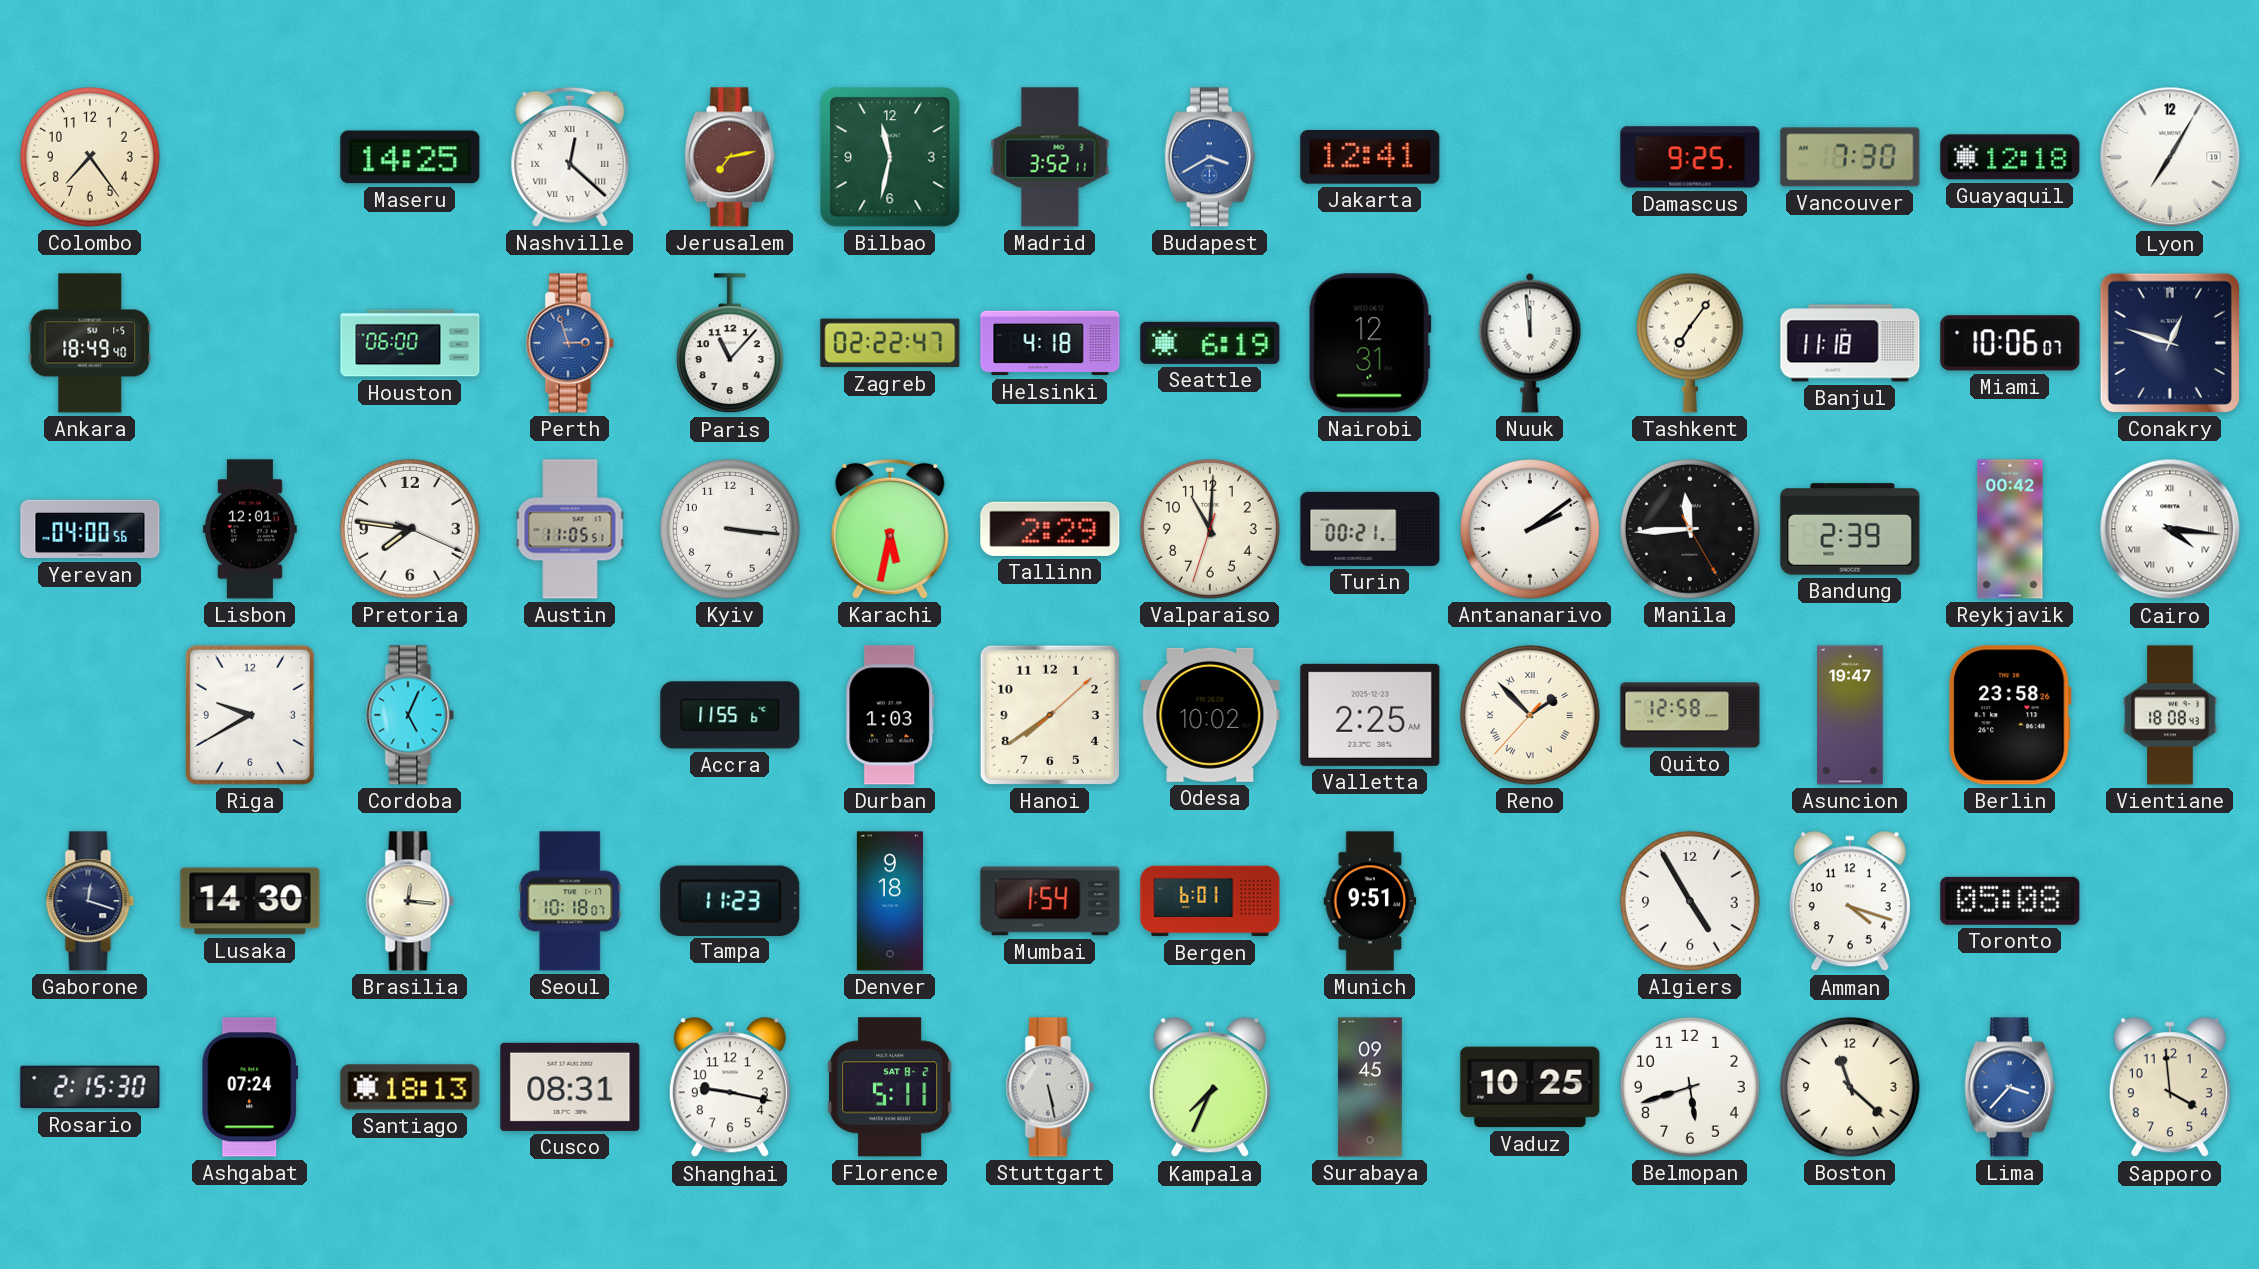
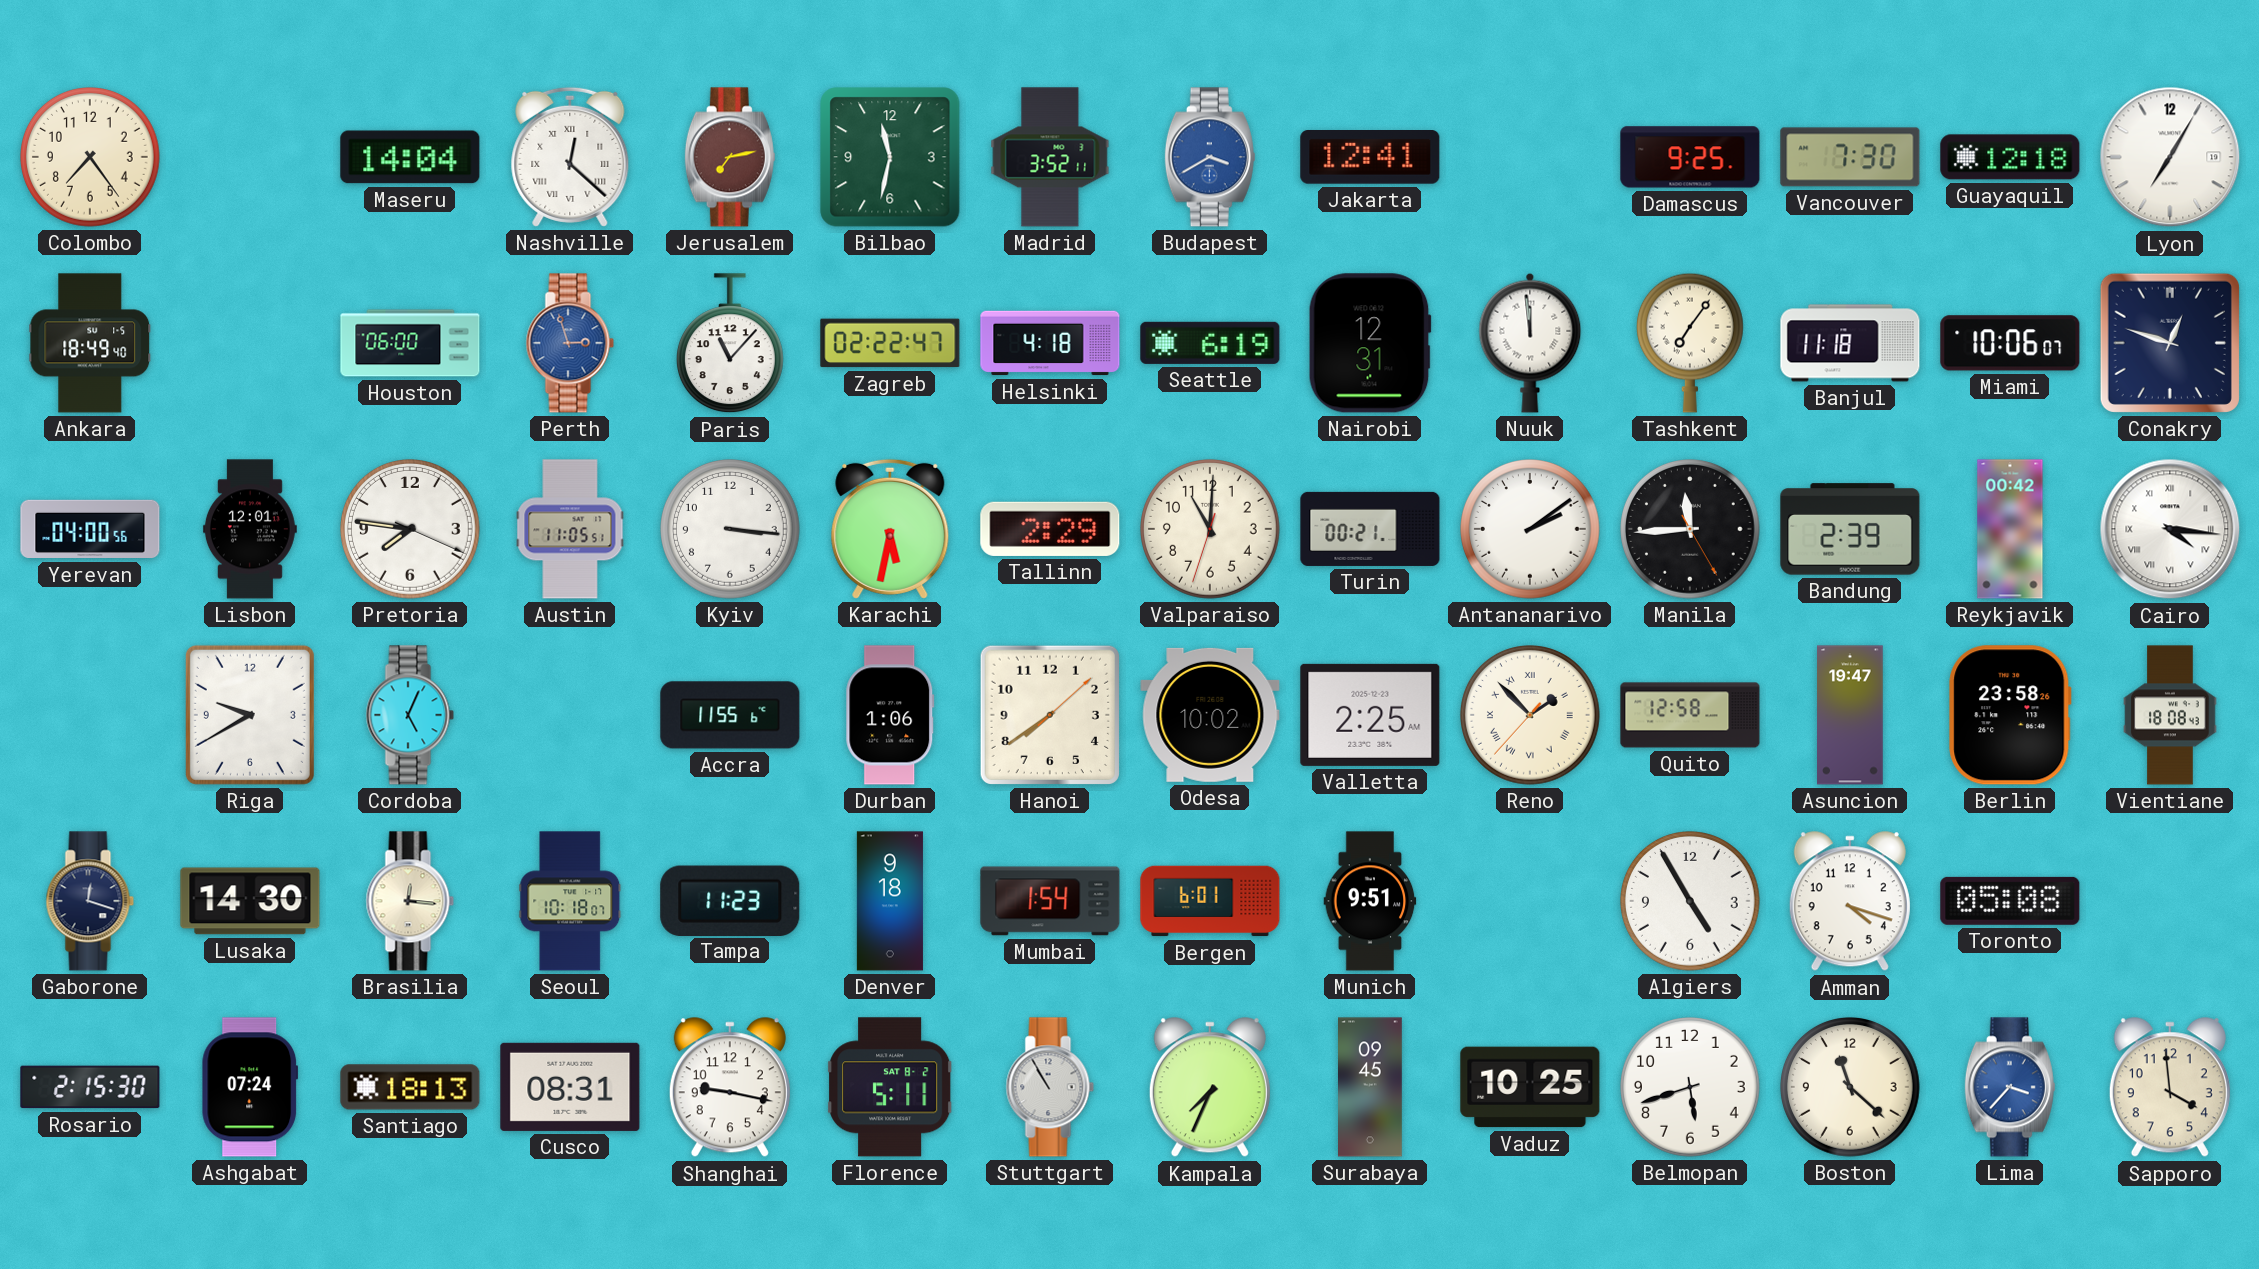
Maseru: 14:25 -> 14:04 (410, 157)
Durban: 1:03 -> 1:06 (890, 715)
Stuttgart: 5:28 -> 10:55 (1050, 1087)
